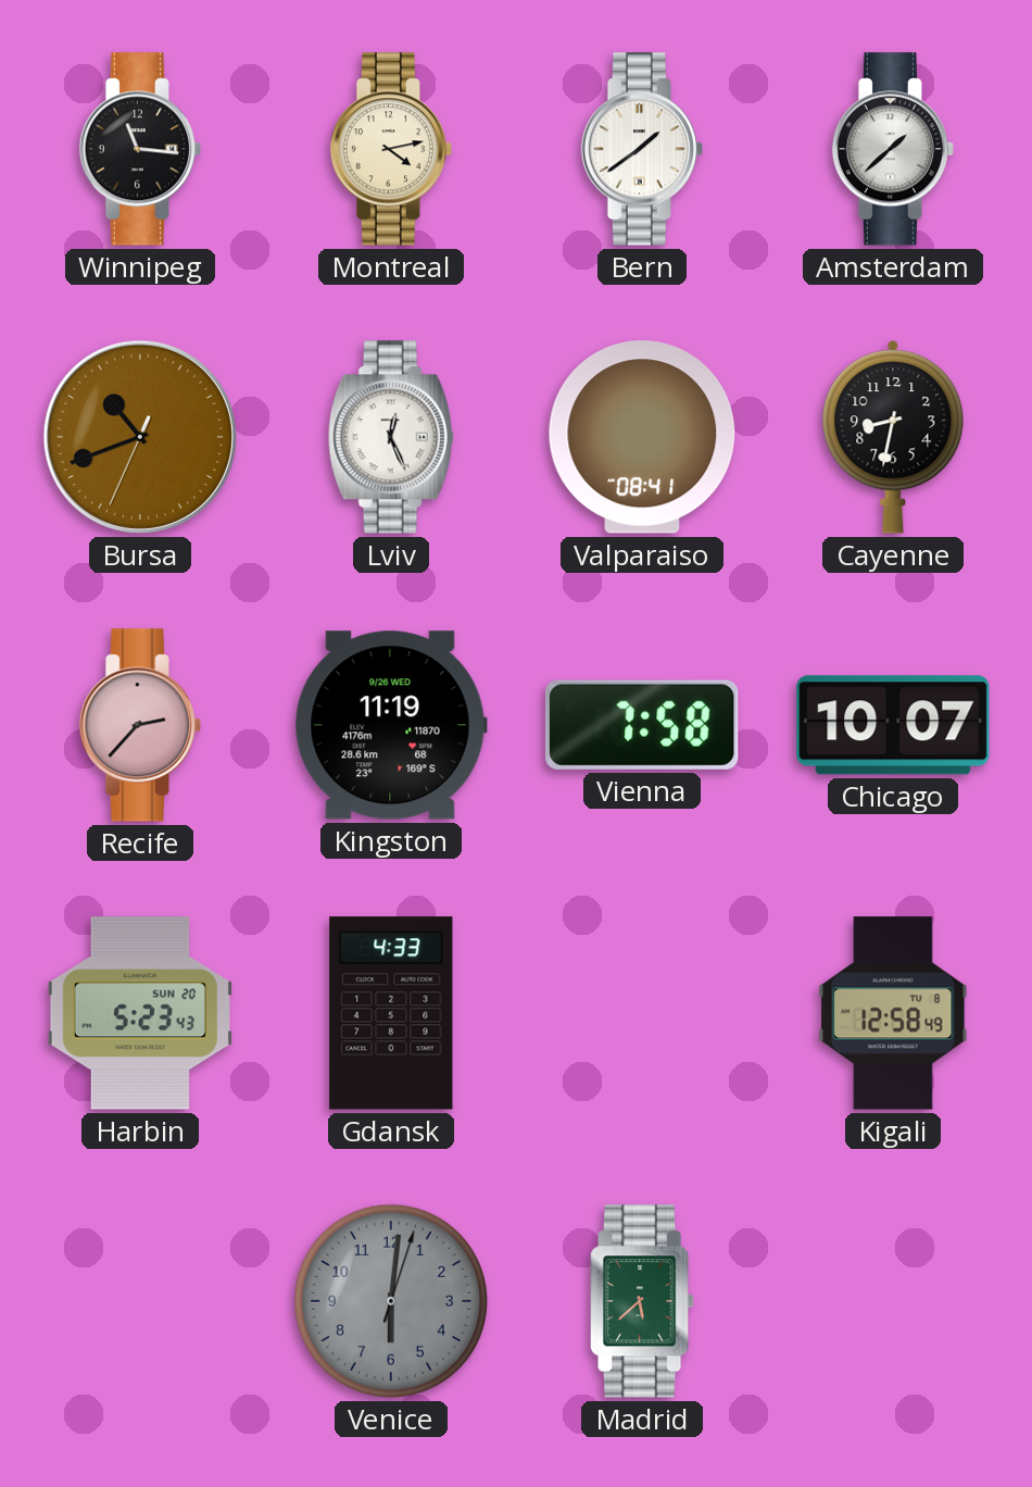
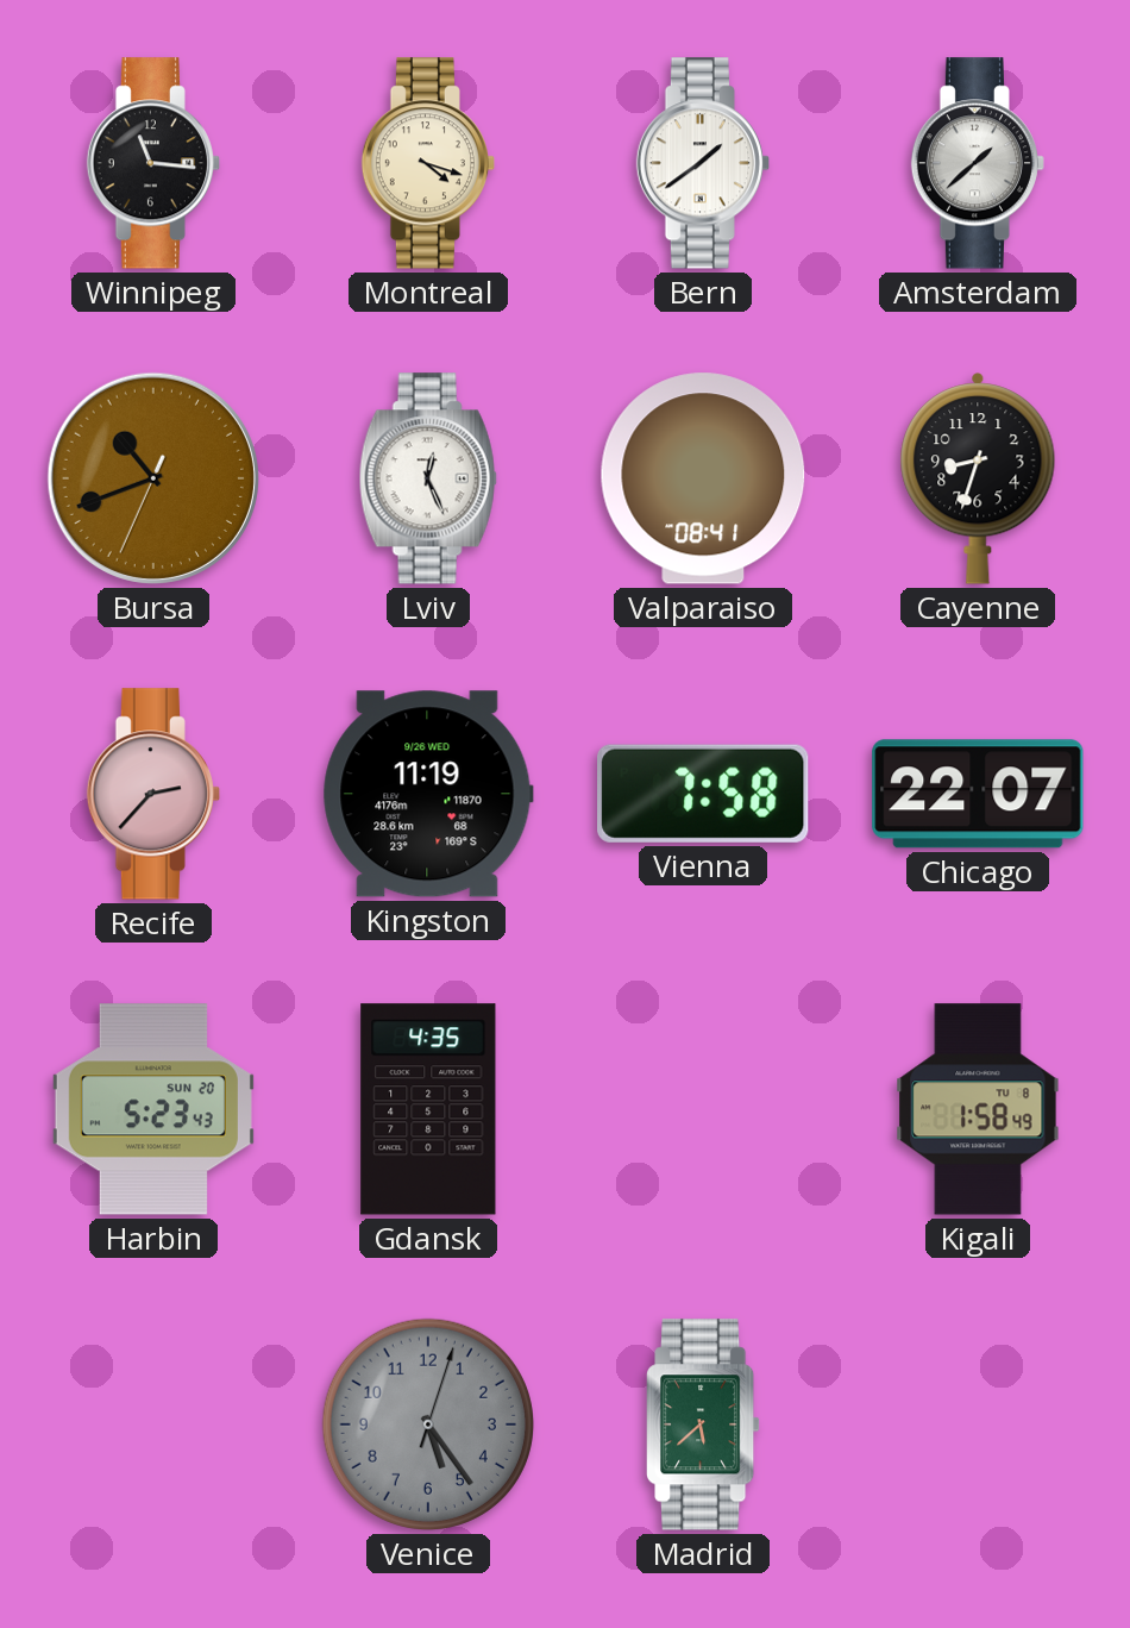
Montreal: 4:13 -> 4:18 (427, 163)
Cayenne: 8:32 -> 8:33 (978, 478)
Chicago: 10:07 -> 22:07 (978, 794)
Gdansk: 4:33 -> 4:35 (428, 1109)
Kigali: 12:58 -> 1:58 (978, 1109)
Venice: 6:01 -> 5:24 (428, 1424)
